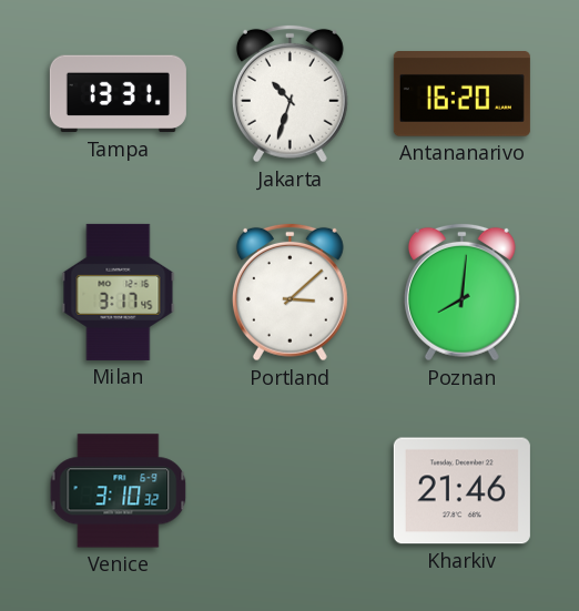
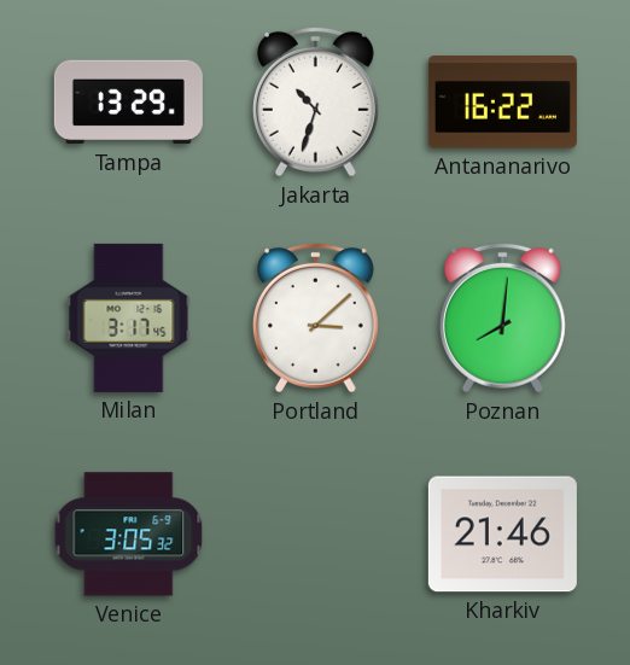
Tampa: 13:31 -> 13:29 (128, 103)
Antananarivo: 16:20 -> 16:22 (502, 103)
Venice: 3:10 -> 3:05 (129, 535)
